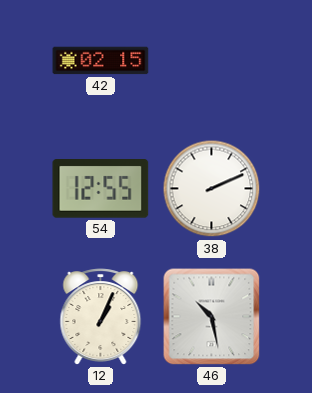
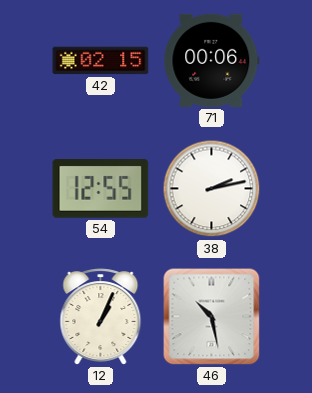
71: none -> 00:06 (212, 60)
38: 2:11 -> 2:13 (212, 189)
